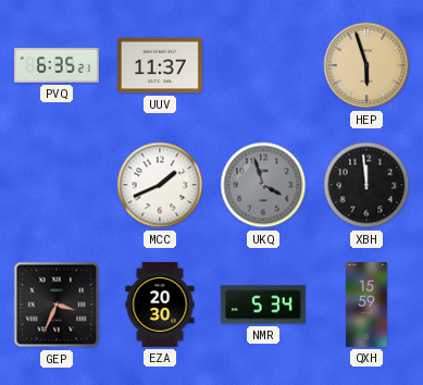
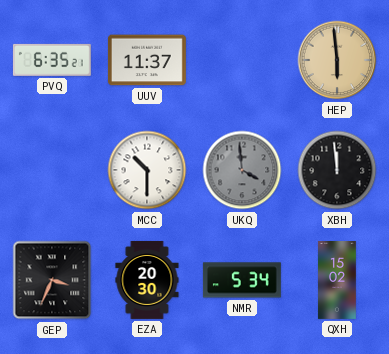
HEP: 5:57 -> 5:59 (337, 60)
MCC: 1:41 -> 10:30 (147, 170)
UKQ: 3:57 -> 3:59 (242, 170)
QXH: 15:59 -> 15:02 (337, 281)
